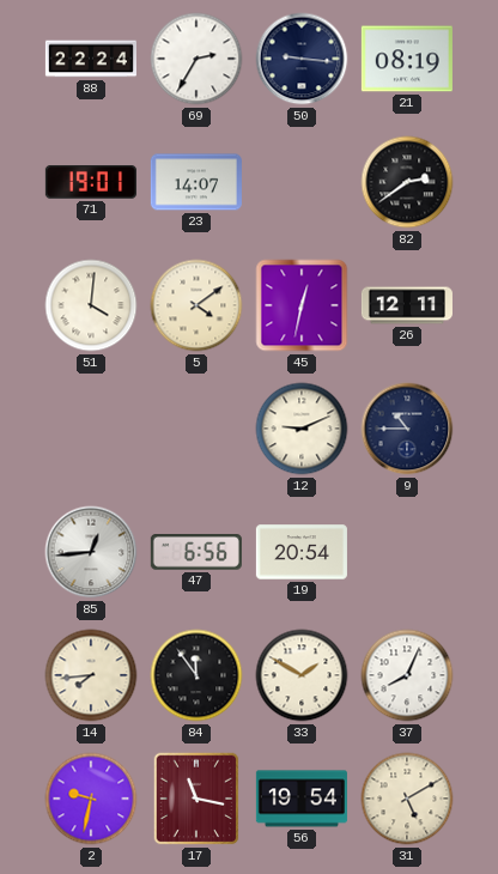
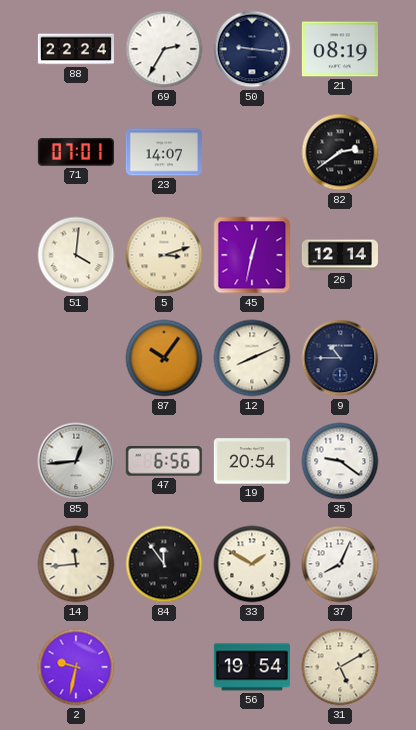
71: 19:01 -> 07:01 (76, 152)
5: 4:09 -> 3:12 (164, 255)
26: 12:11 -> 12:14 (340, 255)
87: none -> 10:06 (164, 358)
12: 9:11 -> 8:11 (252, 358)
35: none -> 9:21 (340, 461)
14: 7:44 -> 11:44 (76, 564)
17: 11:17 -> none (196, 799)
